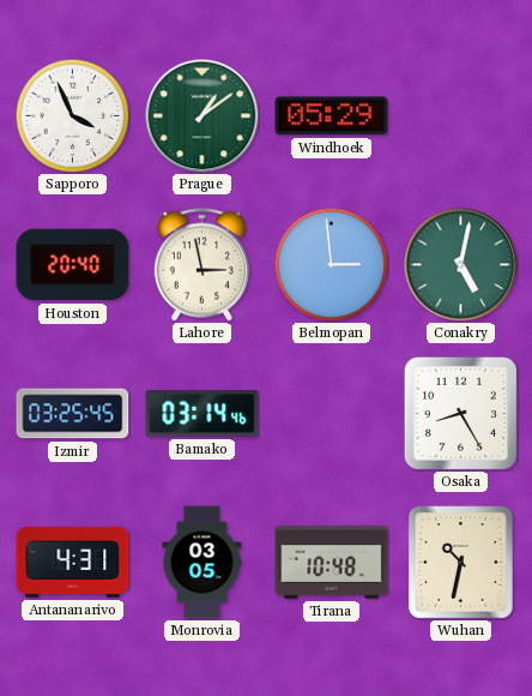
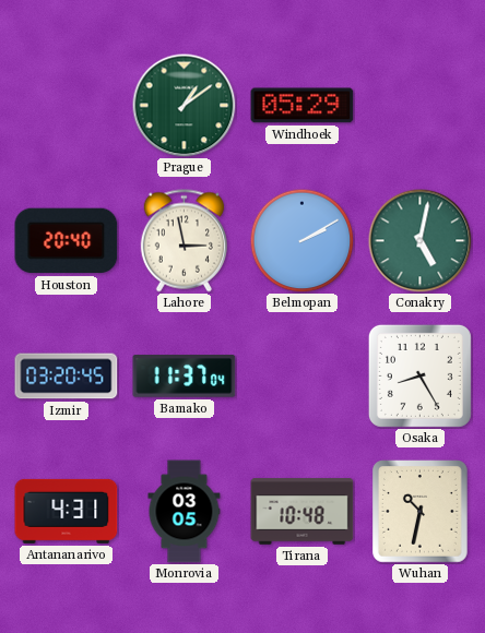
Sapporo: 3:56 -> none (72, 115)
Belmopan: 2:59 -> 2:10 (301, 240)
Izmir: 03:25 -> 03:20 (67, 377)
Bamako: 03:14 -> 11:37 (185, 377)
